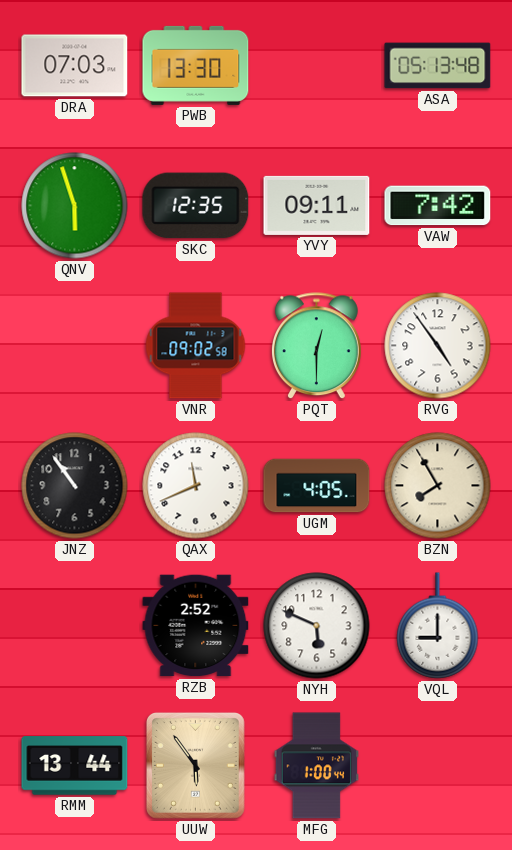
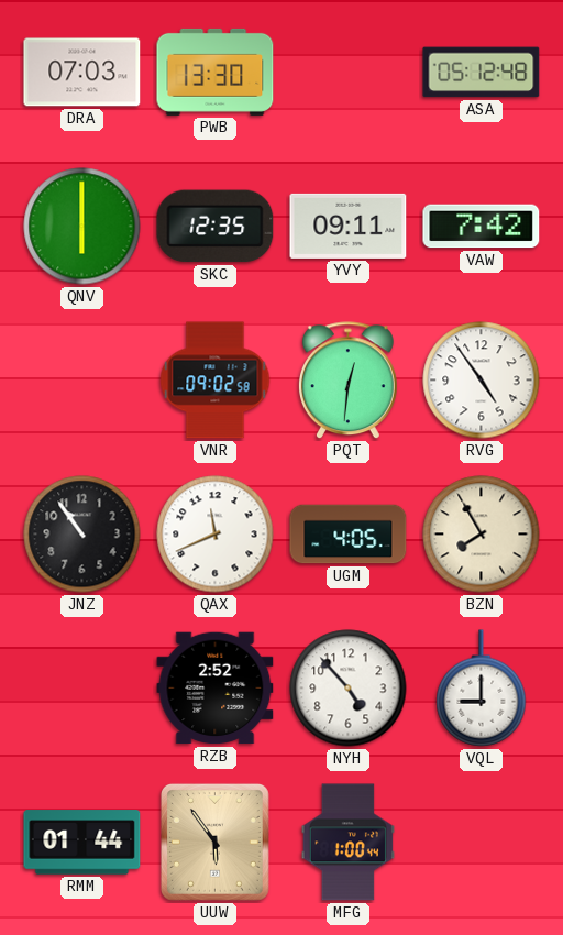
ASA: 05:13 -> 05:12 (482, 73)
QNV: 5:57 -> 6:00 (82, 227)
PQT: 12:30 -> 12:31 (347, 381)
NYH: 5:49 -> 4:53 (349, 689)
RMM: 13:44 -> 01:44 (82, 843)
